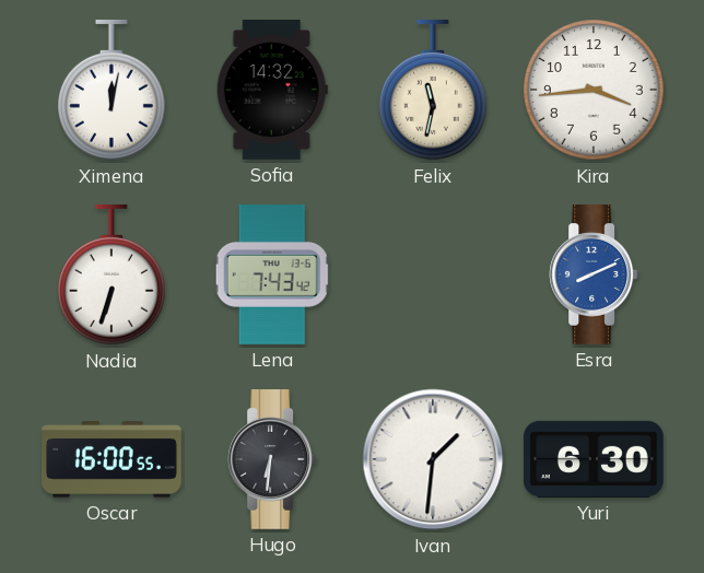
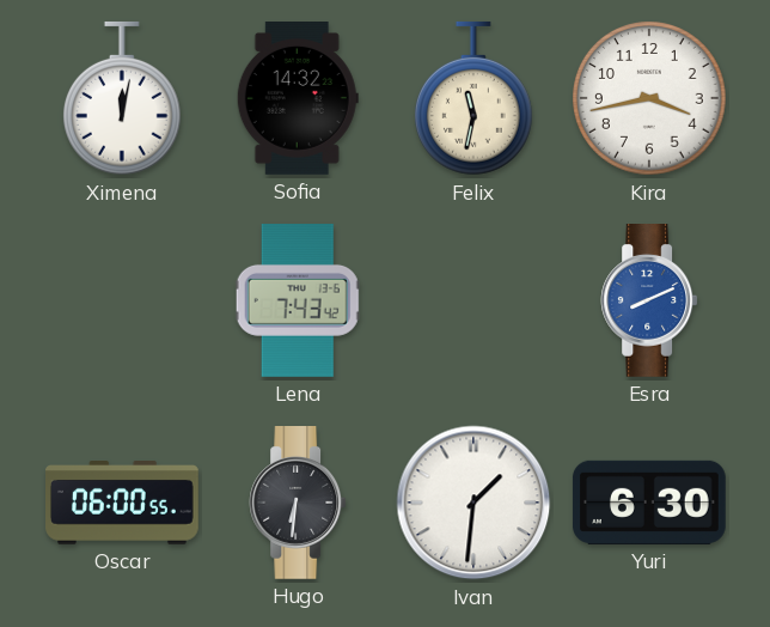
Kira: 3:44 -> 3:43 (650, 99)
Nadia: 6:33 -> none (112, 274)
Oscar: 16:00 -> 06:00 (123, 504)
